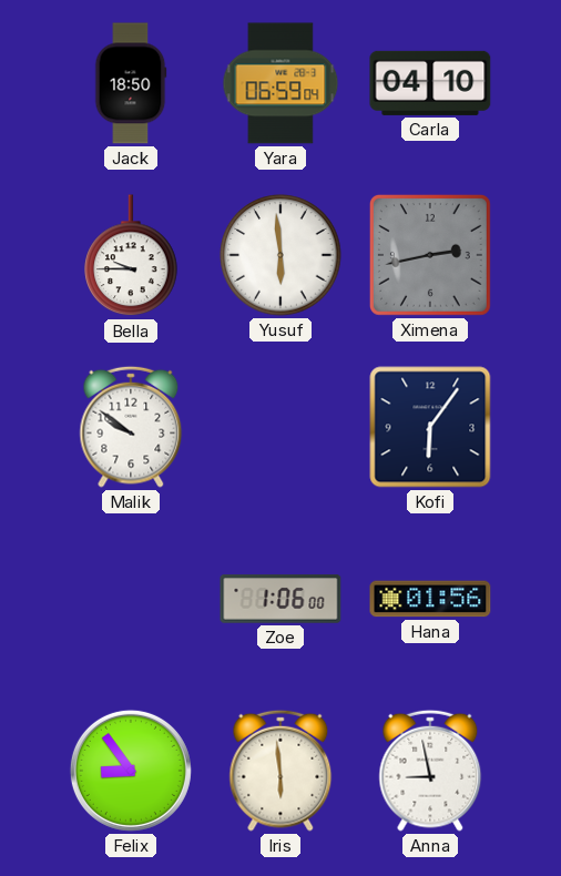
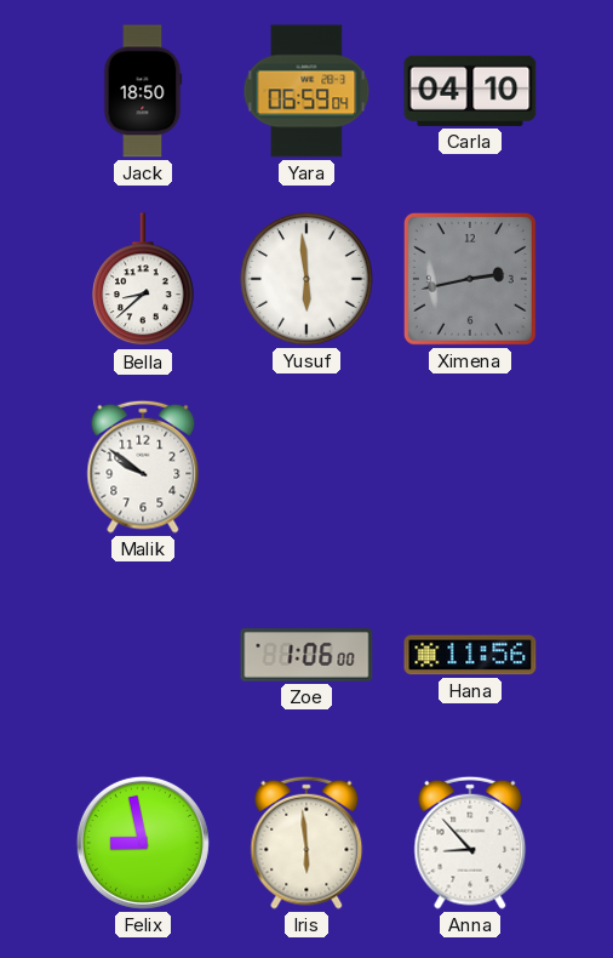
Bella: 9:45 -> 8:38 (143, 280)
Kofi: 6:06 -> none (430, 427)
Hana: 01:56 -> 11:56 (470, 655)
Felix: 8:54 -> 8:58 (143, 843)
Anna: 8:58 -> 8:53 (470, 843)
